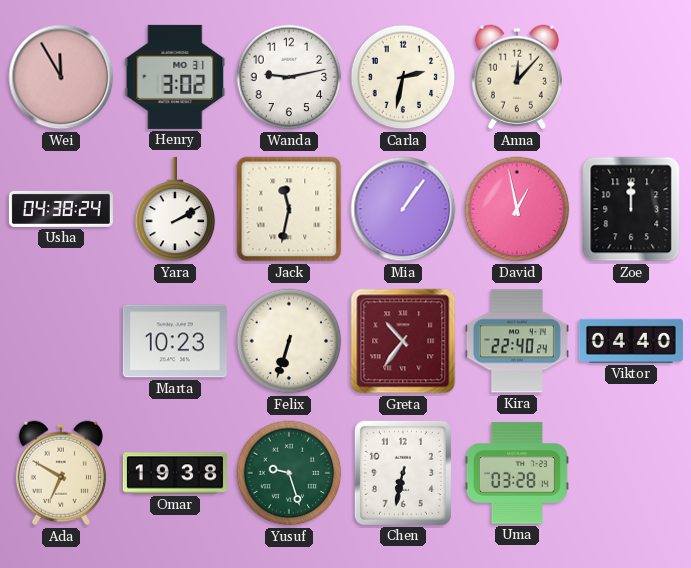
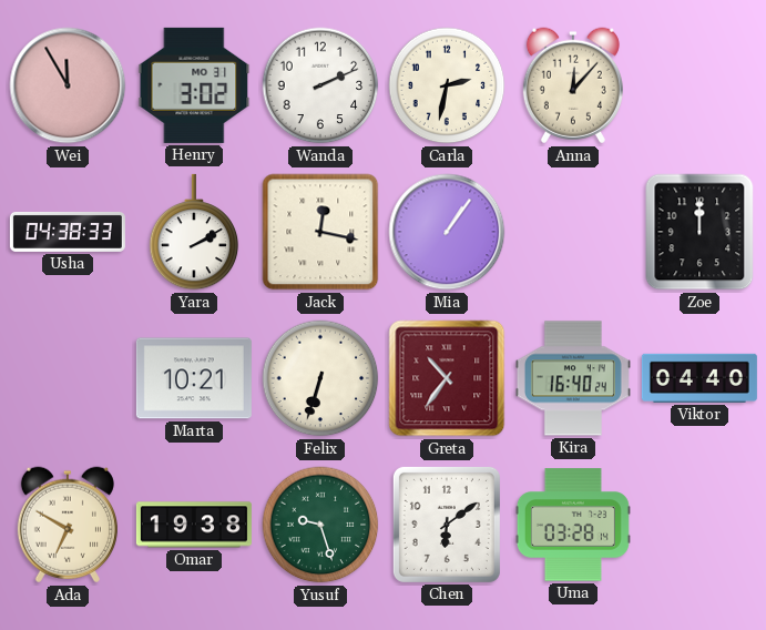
Wanda: 9:13 -> 2:11 (320, 85)
Usha: 04:38:24 -> 04:38:33 (68, 232)
Jack: 11:32 -> 12:17 (320, 232)
David: 12:58 -> none (517, 209)
Marta: 10:23 -> 10:21 (194, 378)
Kira: 22:40 -> 16:40 (573, 378)
Chen: 6:32 -> 6:09 (447, 525)
